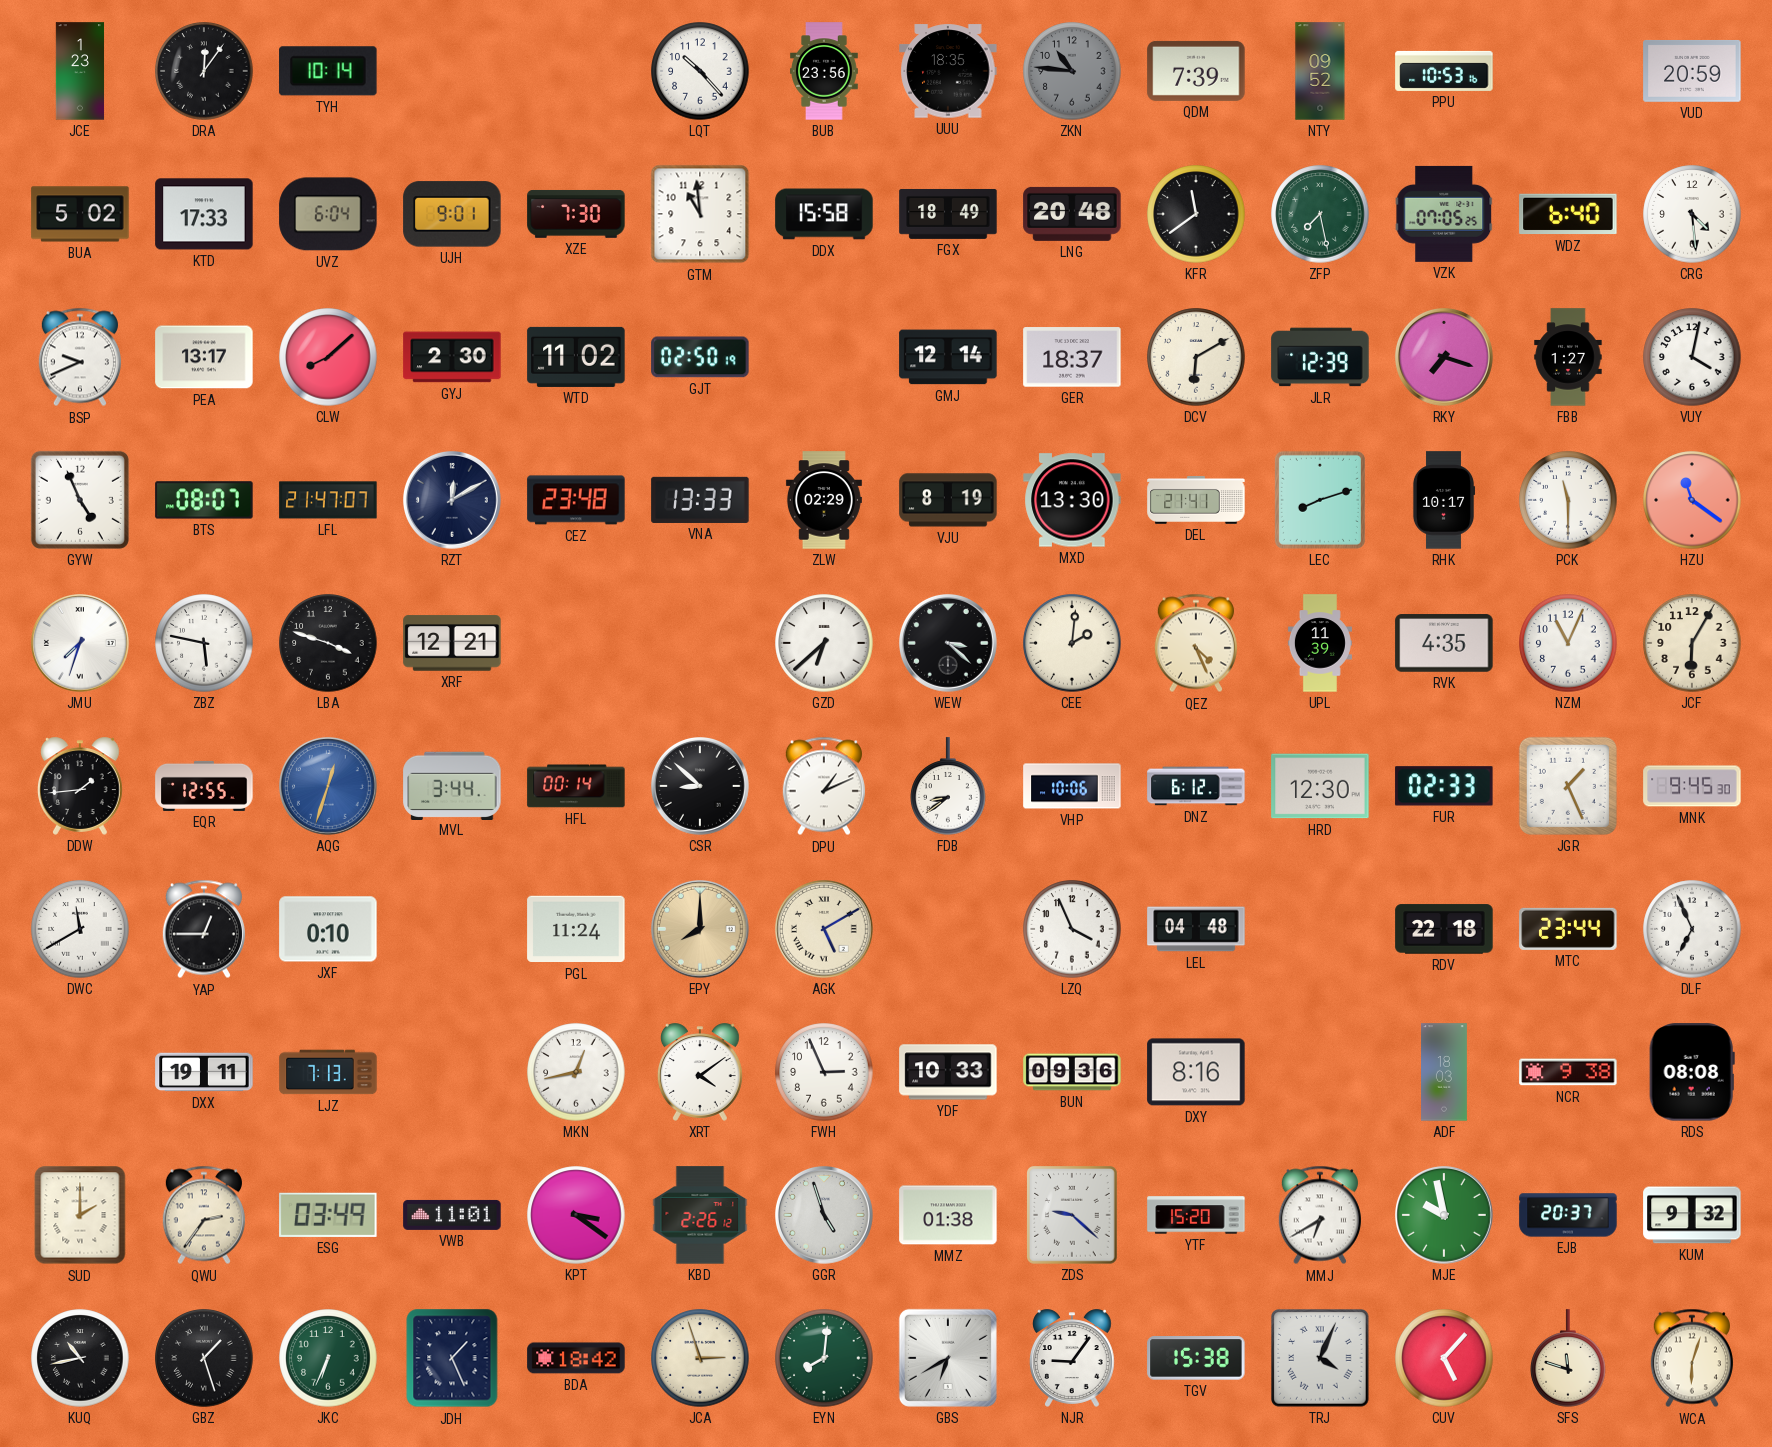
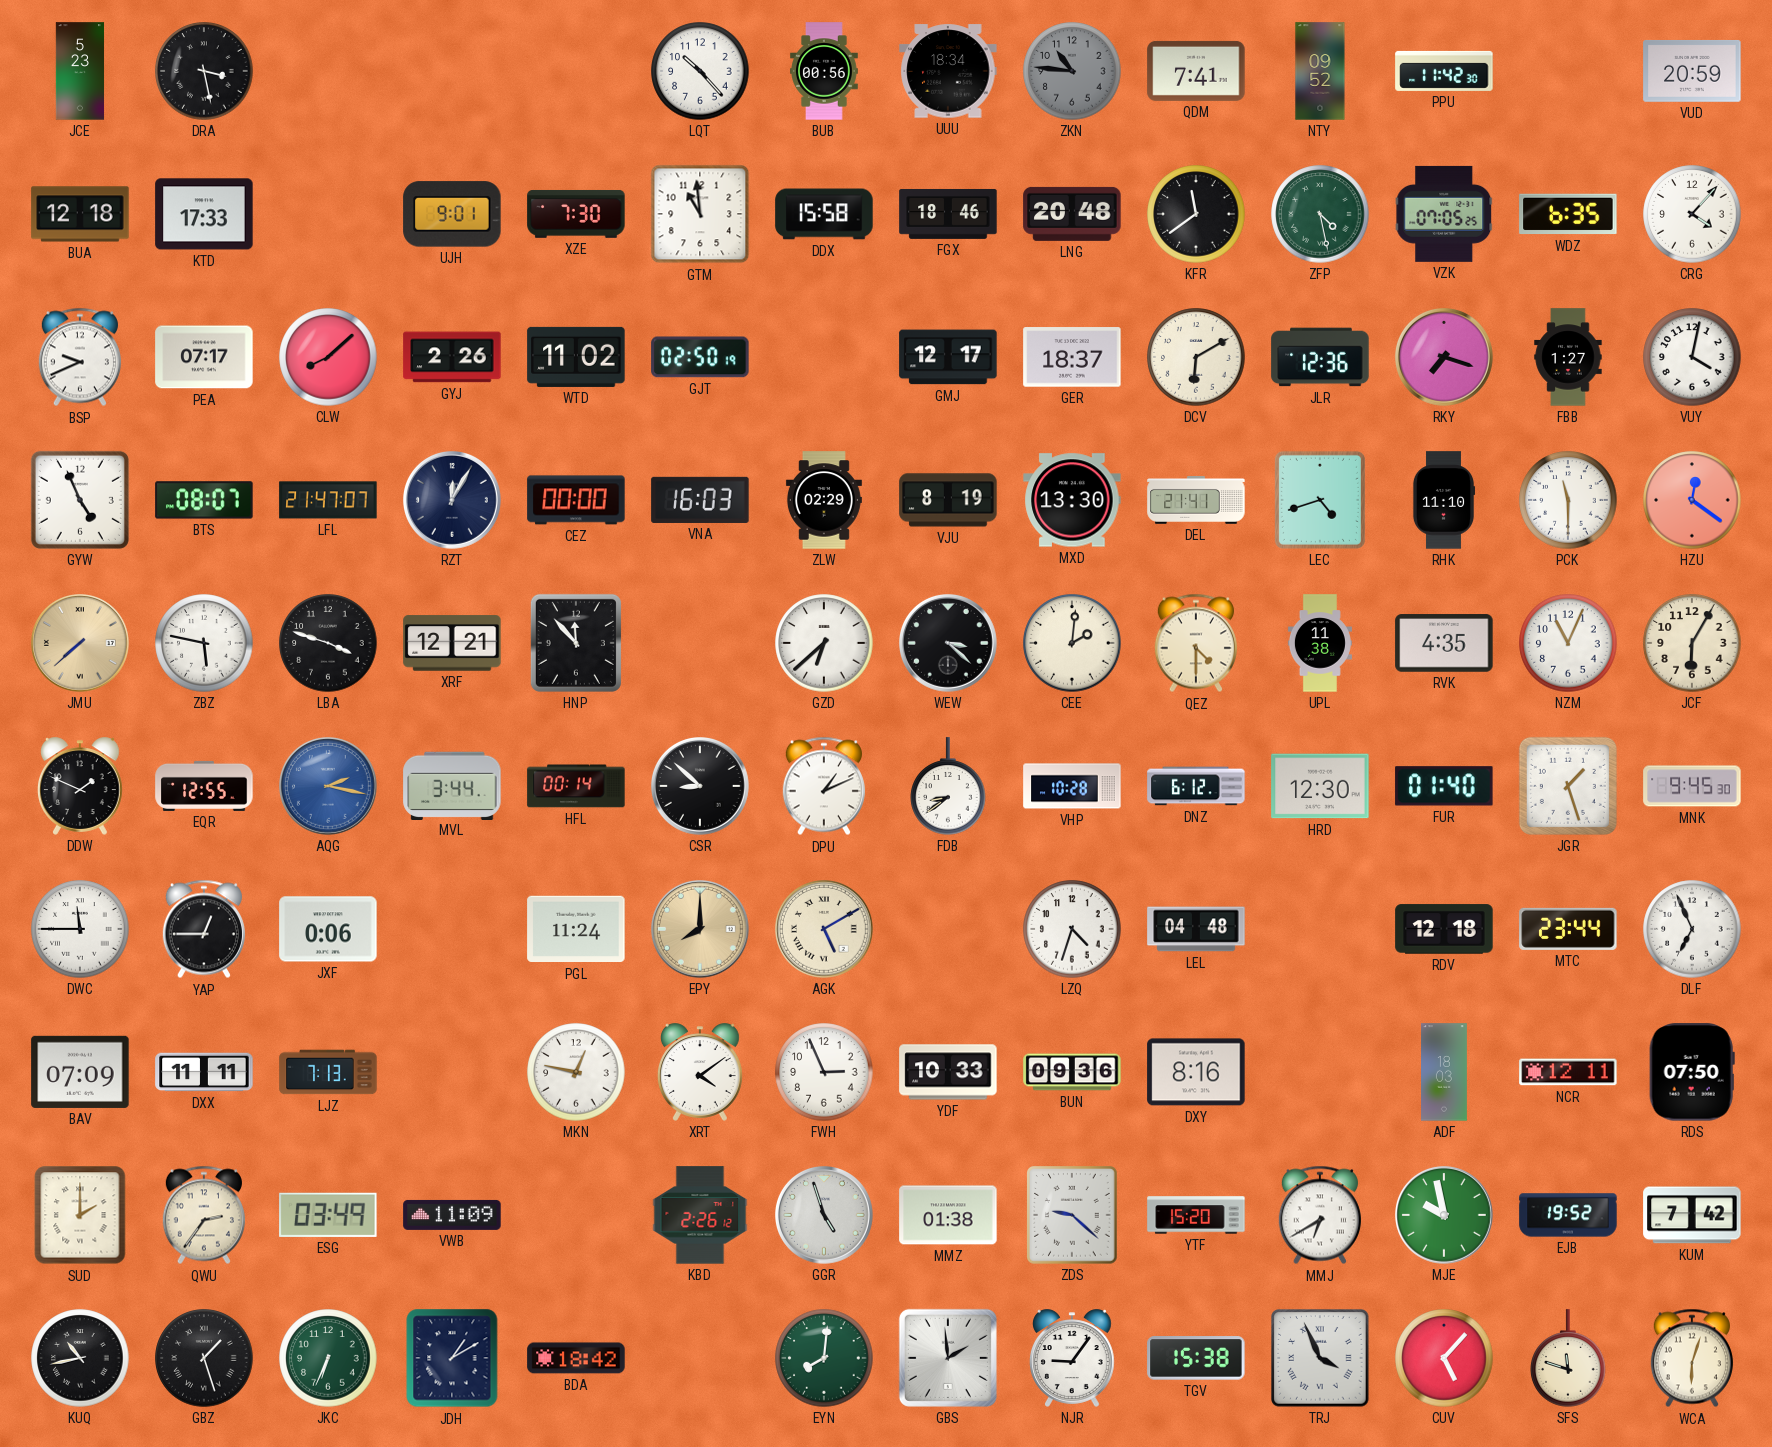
JCE: 1:23 -> 5:23 (80, 71)
DRA: 12:06 -> 3:28 (204, 71)
TYH: 10:14 -> none (328, 71)
BUB: 23:56 -> 00:56 (825, 71)
UUU: 18:35 -> 18:34 (948, 71)
QDM: 7:39 -> 7:41 (1196, 71)
PPU: 10:53 -> 11:42 (1444, 71)
BUA: 5:02 -> 12:18 (80, 214)
UVZ: 6:04 -> none (328, 214)
FGX: 18:49 -> 18:46 (948, 214)
ZFP: 7:28 -> 4:28 (1320, 214)
WDZ: 6:40 -> 6:35 (1568, 214)
CRG: 4:29 -> 4:07 (1692, 214)
PEA: 13:17 -> 07:17 (204, 357)
GYJ: 2:30 -> 2:26 (452, 357)
GMJ: 12:14 -> 12:17 (948, 357)
JLR: 12:39 -> 12:36 (1320, 357)
RZT: 12:10 -> 12:05 (453, 501)
CEZ: 23:48 -> 00:00 (576, 500)
VNA: 13:33 -> 16:03 (700, 500)
LEC: 8:12 -> 4:42 (1320, 500)
RHK: 10:17 -> 11:10 (1444, 500)
HZU: 11:21 -> 12:21 (1692, 500)
JMU: 7:33 -> 7:38 (81, 644)
JMU dial: white -> champagne (81, 644)
HNP: none -> 11:53 (576, 643)
QEZ: 4:26 -> 4:30 (1196, 643)
UPL: 11:39 -> 11:38 (1320, 643)
DDW: 1:44 -> 1:49 (80, 786)
AQG: 12:33 -> 2:17 (329, 787)
VHP: 10:06 -> 10:28 (1072, 786)
FUR: 02:33 -> 01:40 (1444, 786)
JGR: 1:26 -> 1:27 (1568, 786)
DWC: 11:40 -> 11:45 (80, 929)
JXF: 0:10 -> 0:06 (328, 929)
LZQ: 3:56 -> 4:33 (1072, 929)
RDV: 22:18 -> 12:18 (1444, 929)
BAV: none -> 07:09 (80, 1072)
DXX: 19:11 -> 11:11 (204, 1072)
MKN: 12:43 -> 12:47 (576, 1072)
NCR: 9:38 -> 12:11 (1568, 1072)
RDS: 08:08 -> 07:50 (1692, 1072)
VWB: 11:01 -> 11:09 (452, 1215)
KPT: 3:21 -> none (576, 1215)
EJB: 20:37 -> 19:52 (1568, 1215)
KUM: 9:32 -> 7:42 (1692, 1215)
JDH: 1:26 -> 1:10 (452, 1358)
JCA: 2:57 -> none (700, 1358)
GBS: 6:40 -> 1:59 (948, 1358)
TRJ: 4:04 -> 3:56 (1320, 1358)
